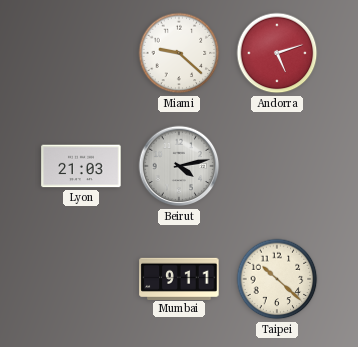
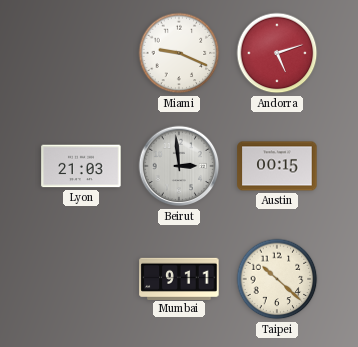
Miami: 9:22 -> 9:19 (179, 53)
Beirut: 4:13 -> 2:59 (179, 166)
Austin: none -> 00:15 (277, 166)
